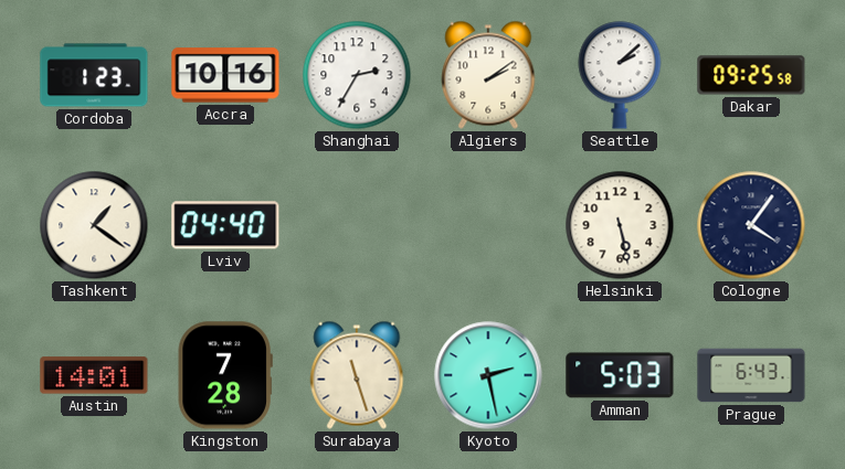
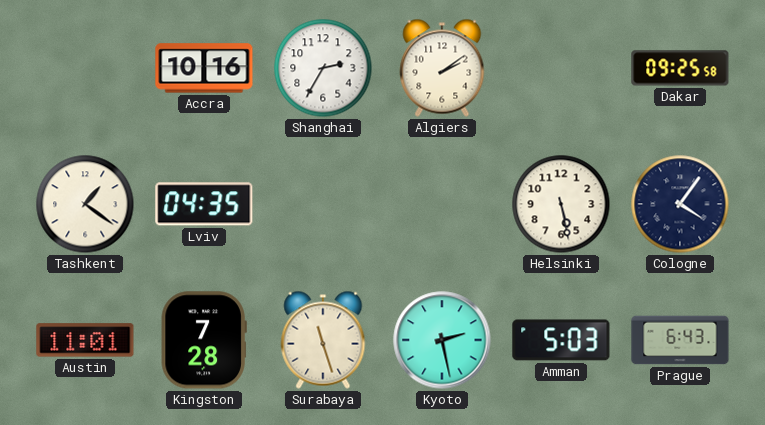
Cordoba: 1:23 -> none (94, 75)
Seattle: 2:08 -> none (620, 75)
Lviv: 04:40 -> 04:35 (204, 204)
Austin: 14:01 -> 11:01 (85, 340)
